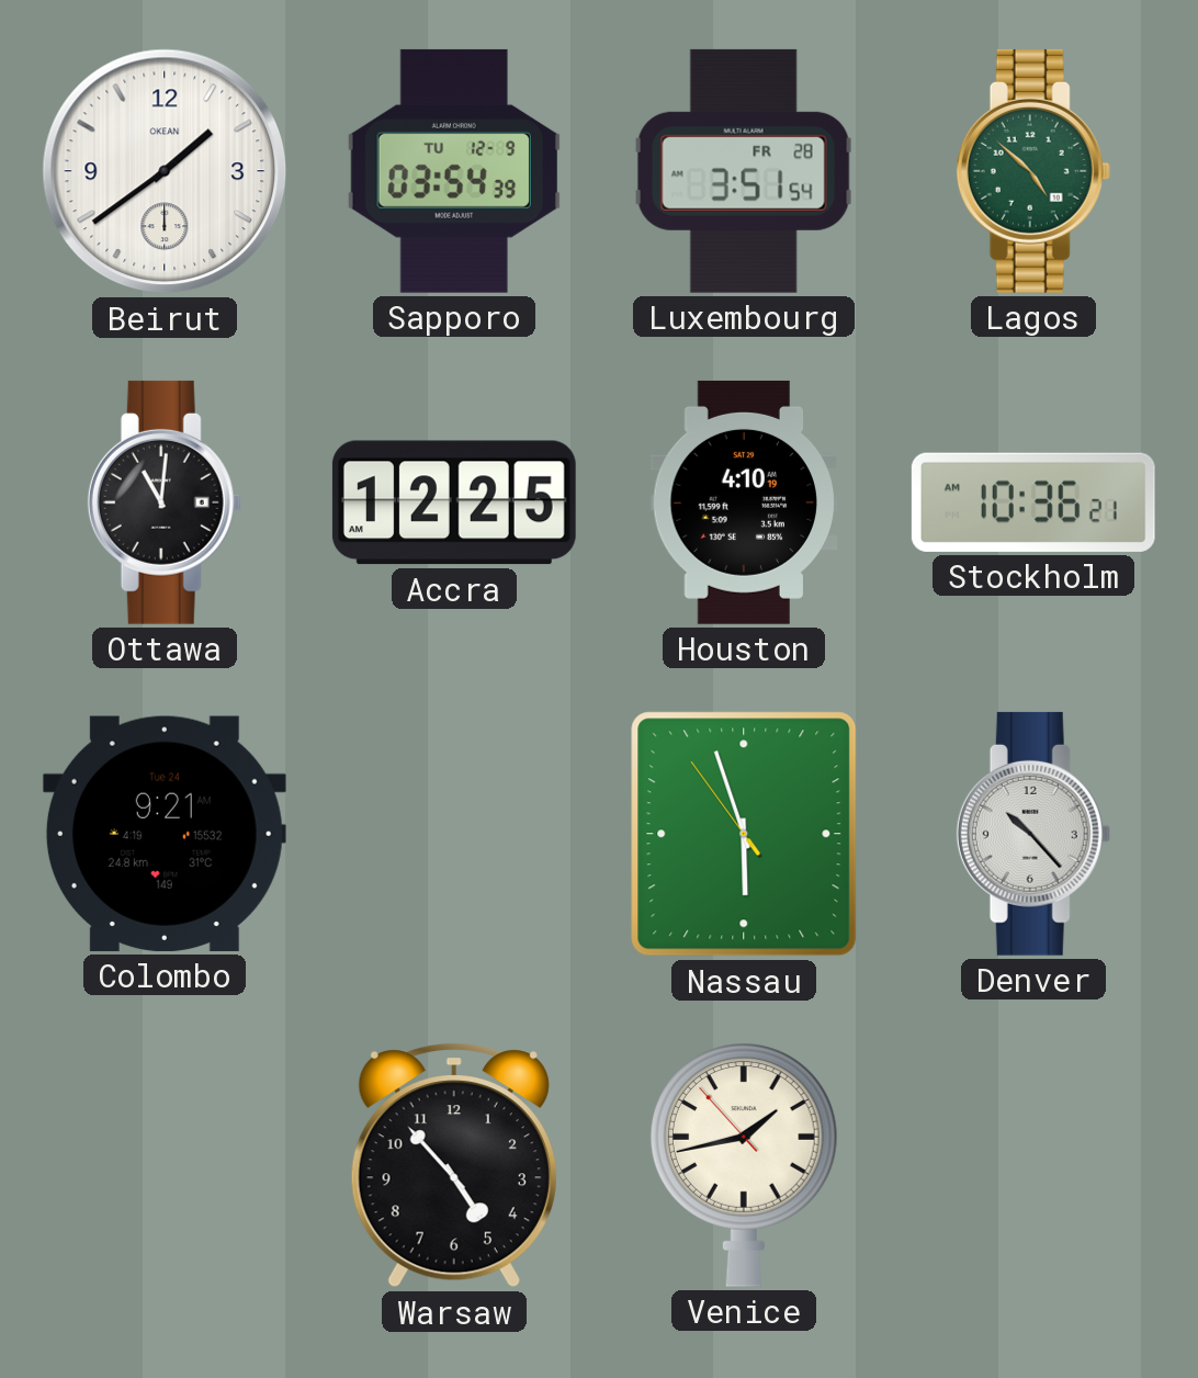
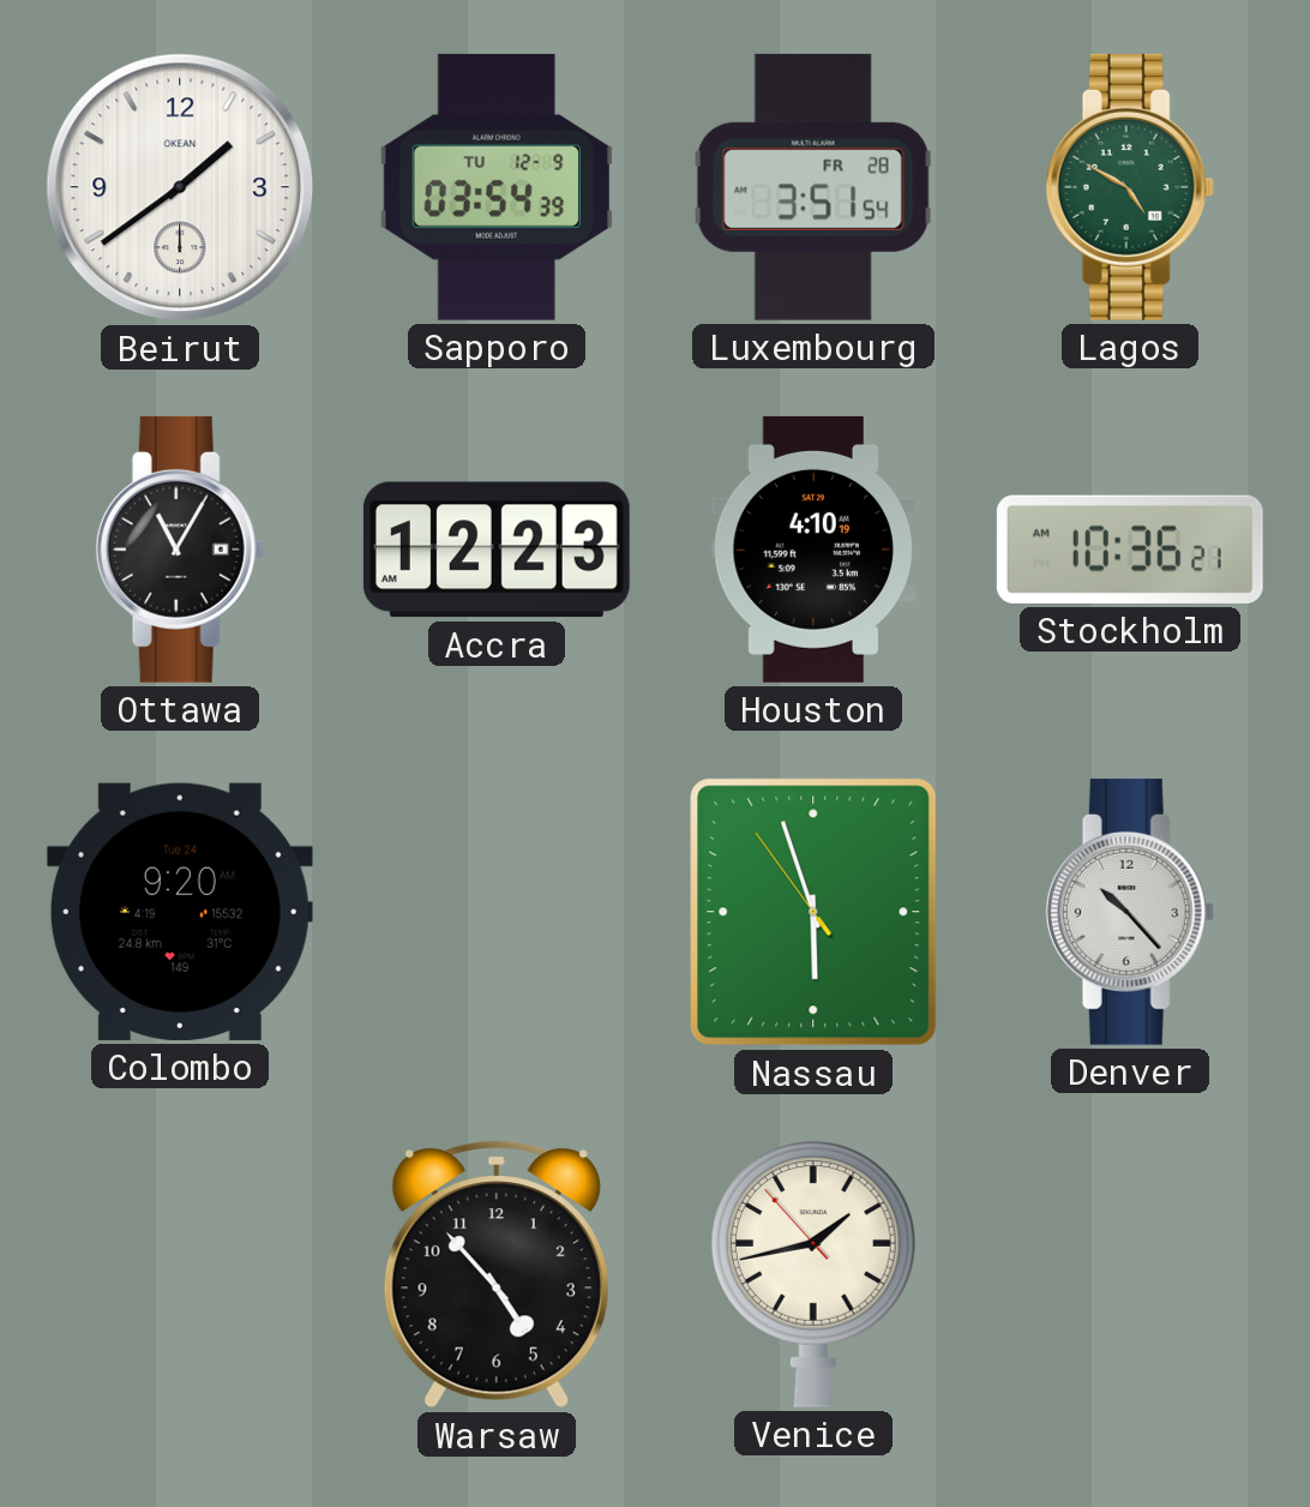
Lagos: 4:52 -> 4:50 (1130, 187)
Ottawa: 11:01 -> 11:05 (180, 550)
Accra: 12:25 -> 12:23 (497, 550)
Colombo: 9:21 -> 9:20 (180, 912)
